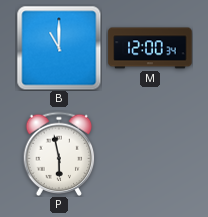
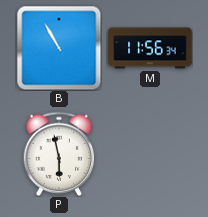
B: 11:00 -> 10:55 (59, 48)
M: 12:00 -> 11:56 (150, 48)
